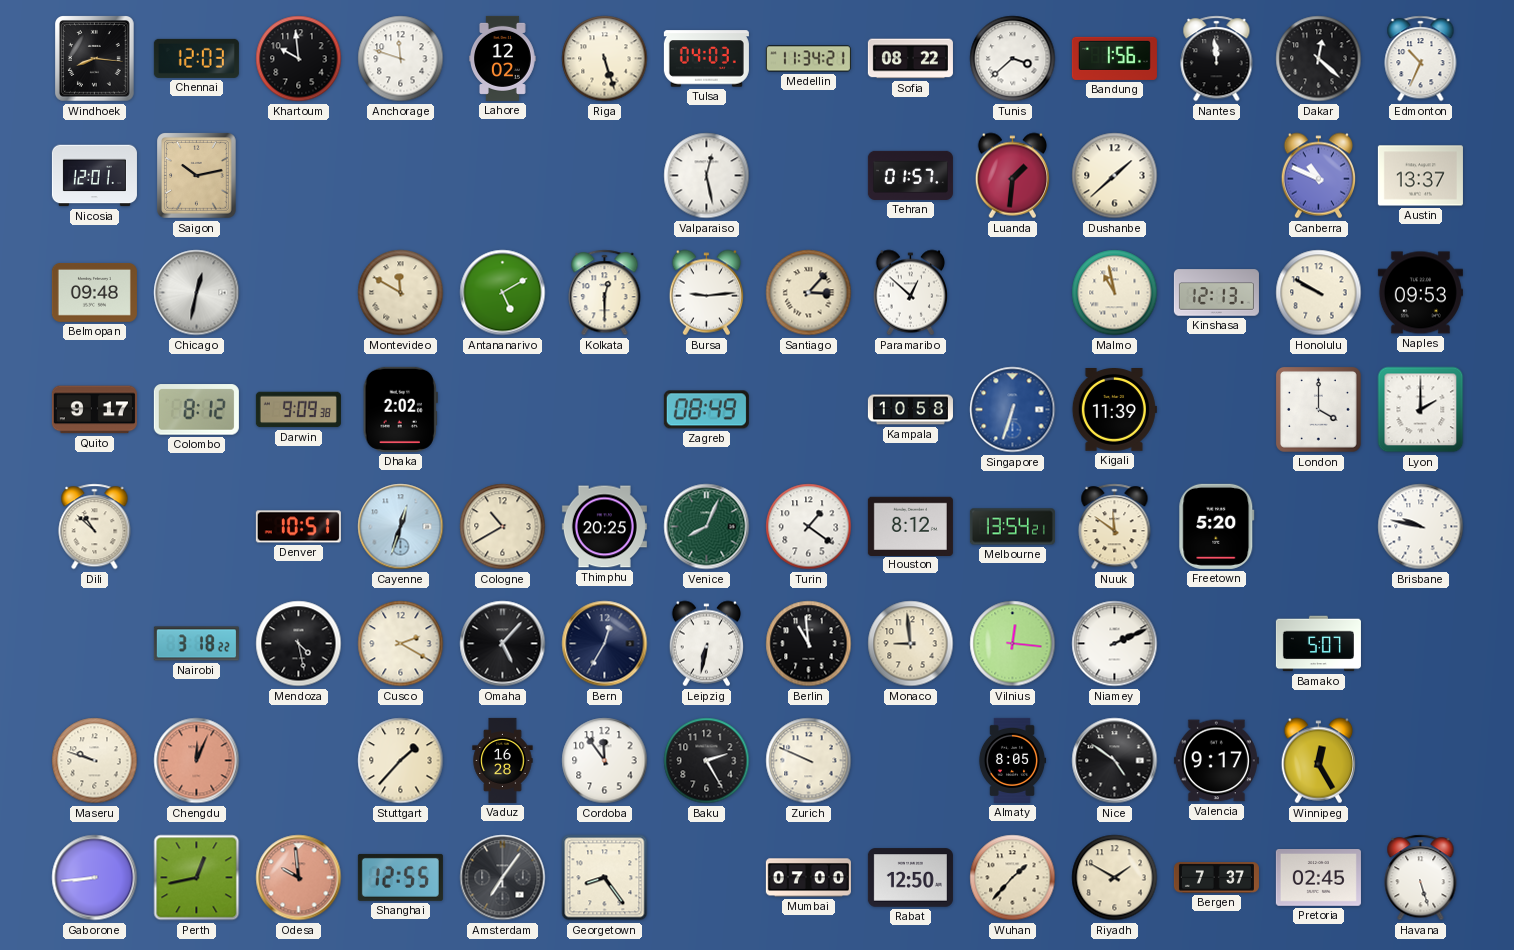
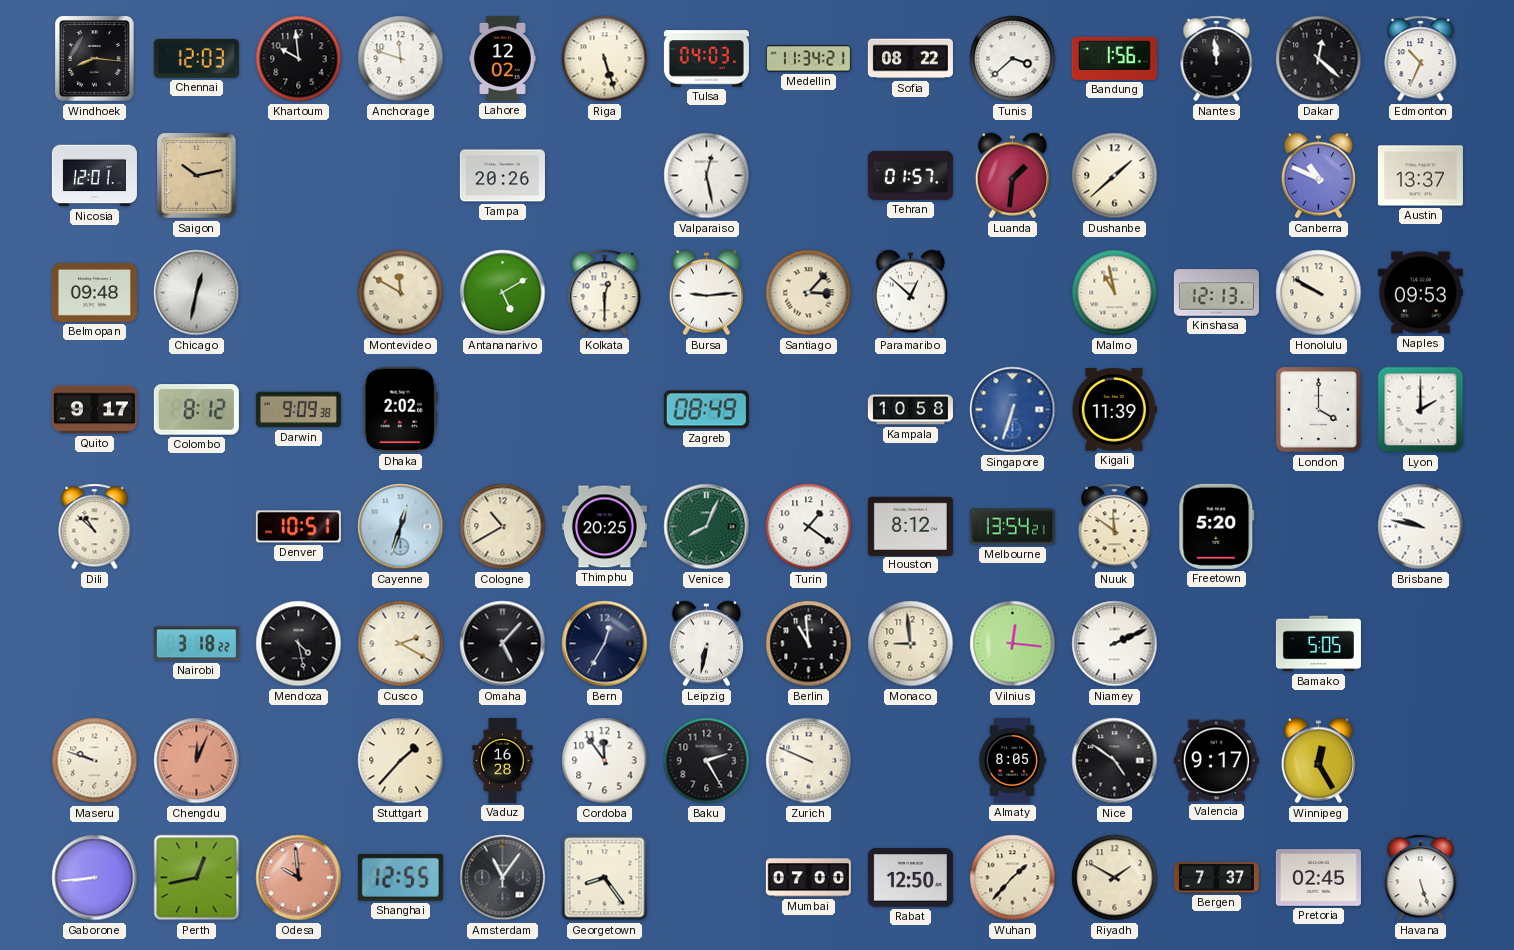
Tampa: none -> 20:26 (502, 176)
Bamako: 5:07 -> 5:05 (1318, 644)
Amsterdam: 7:06 -> 11:06 (503, 878)
